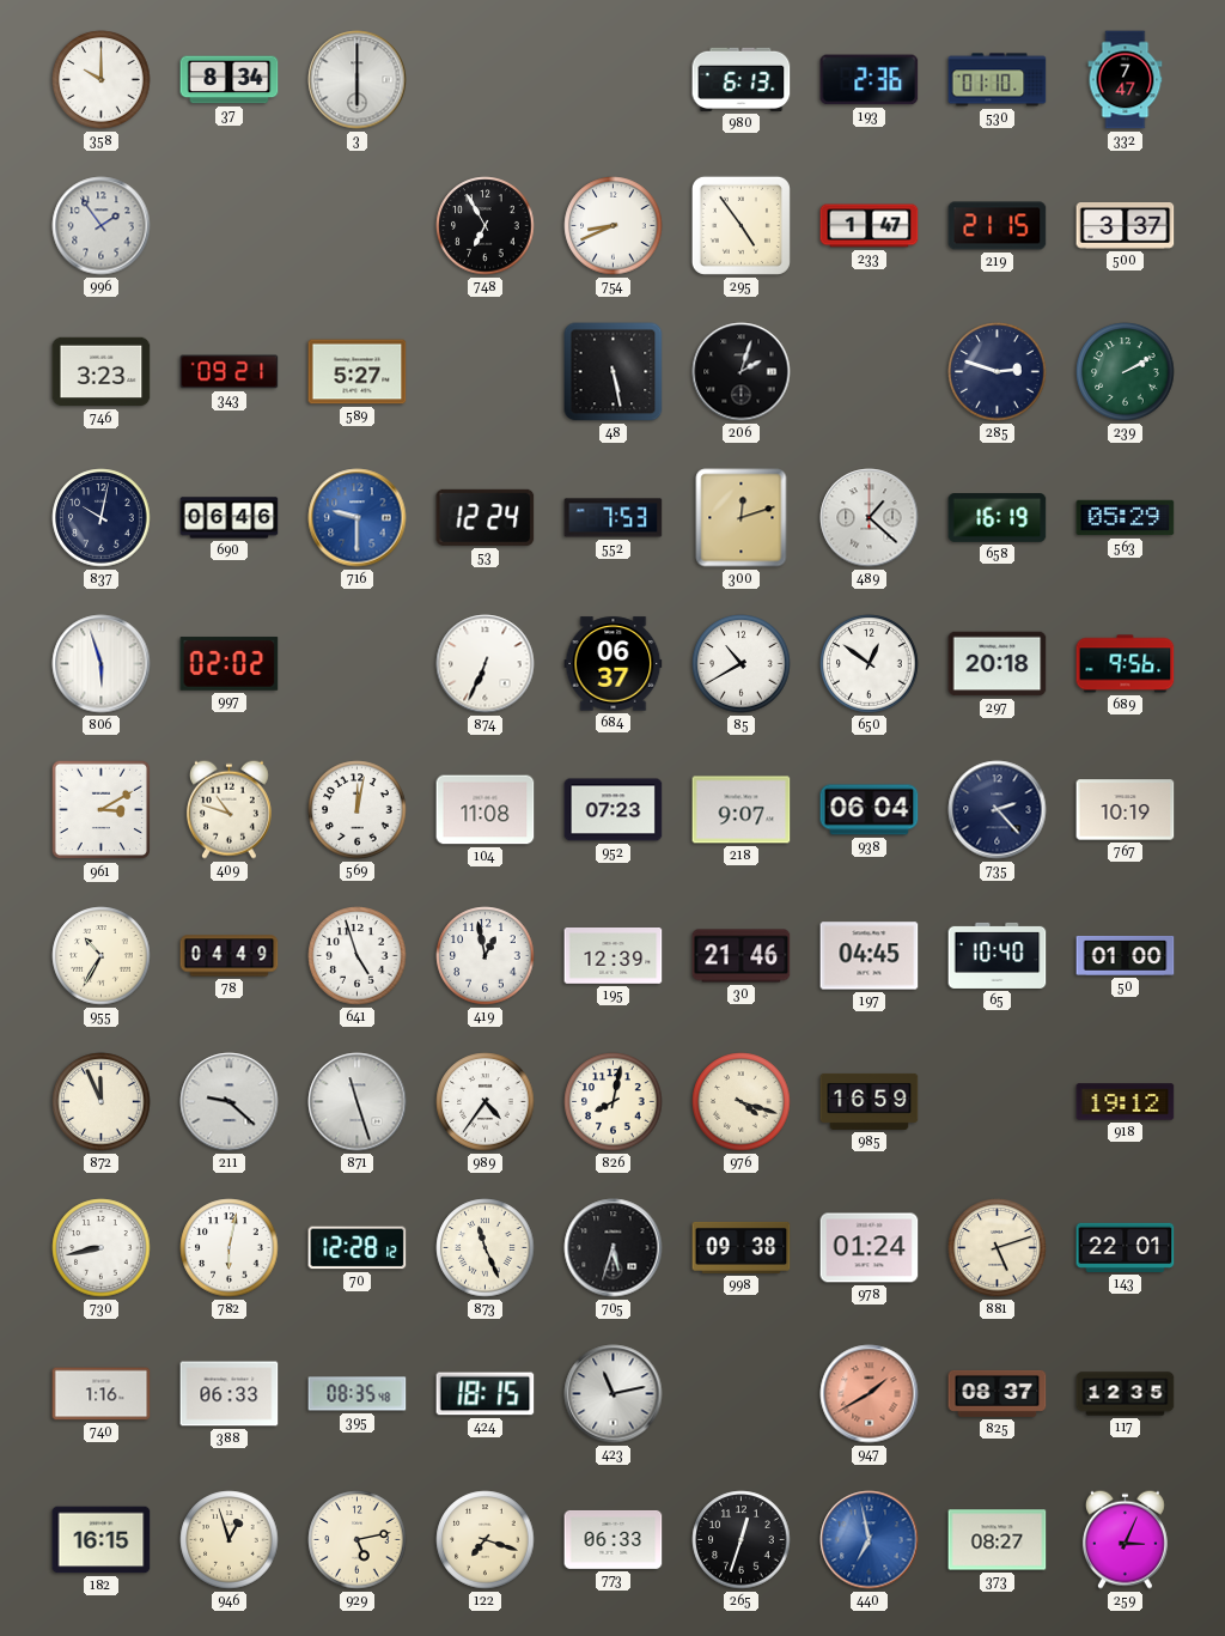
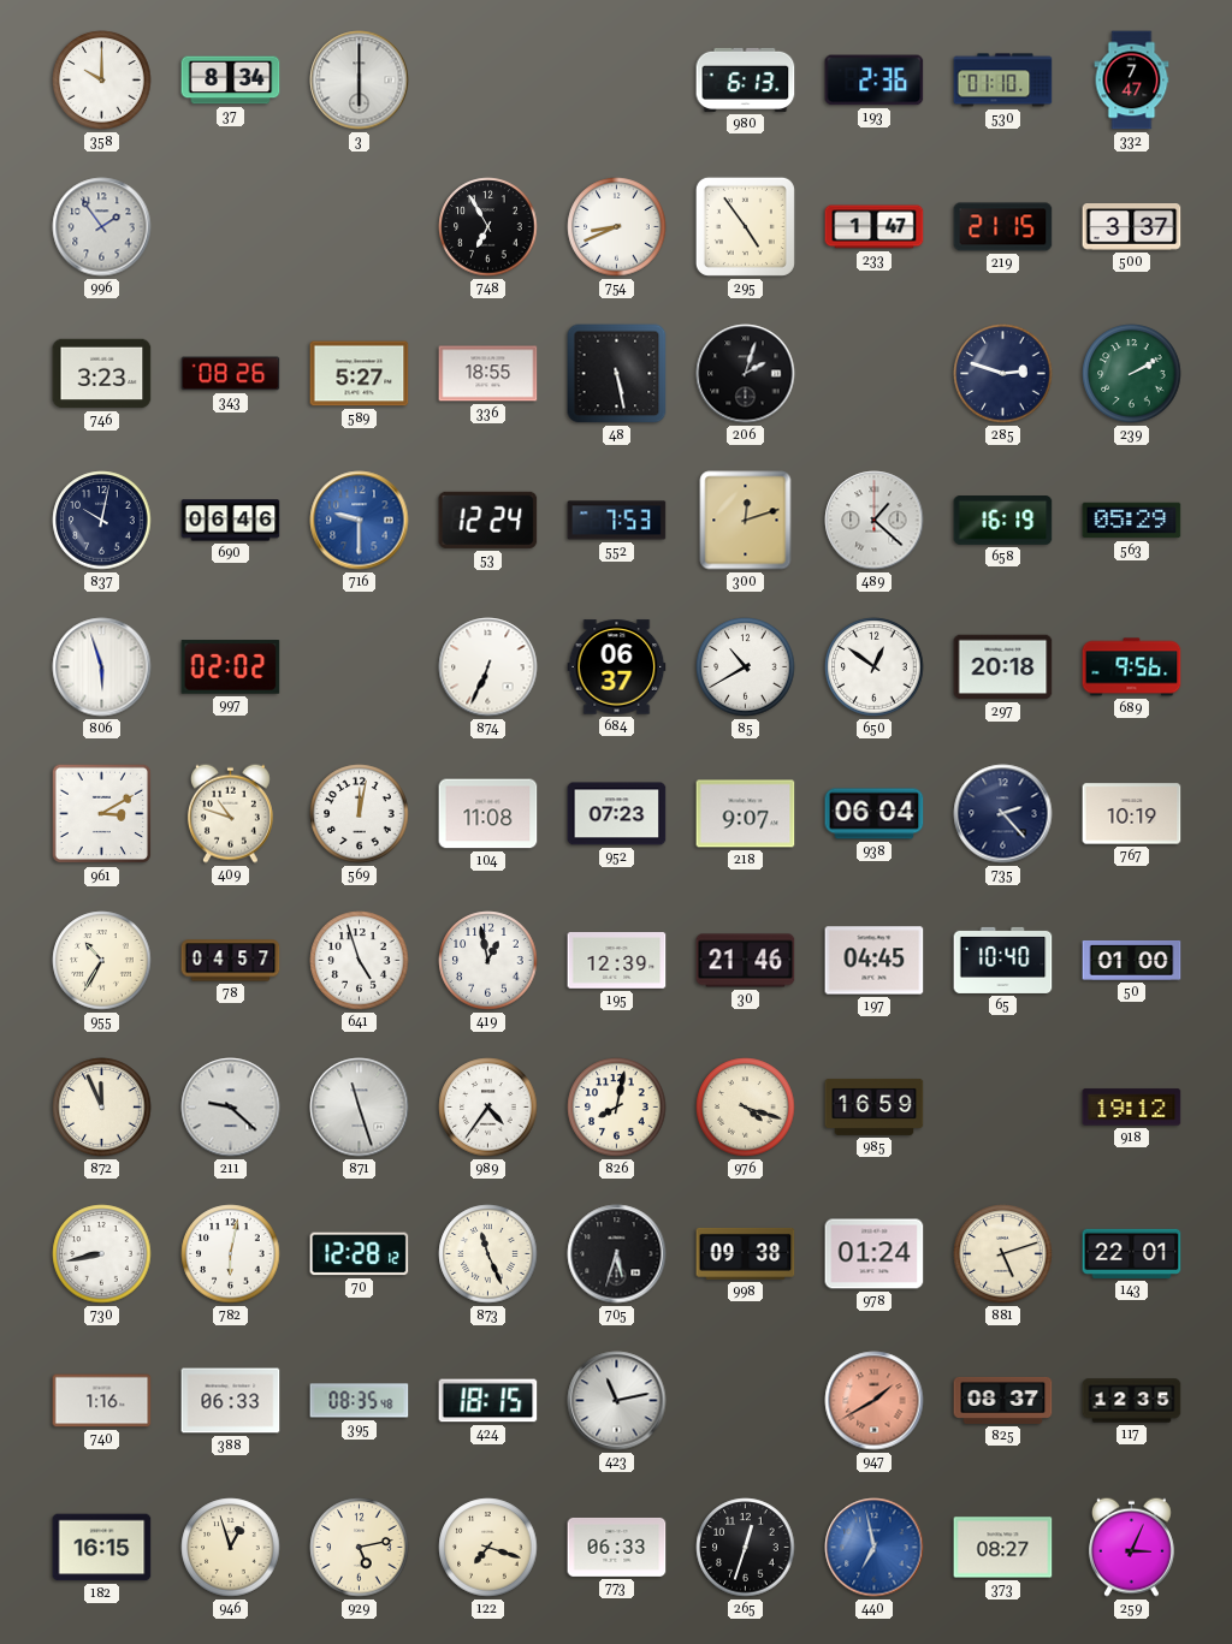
343: 09:21 -> 08:26 (231, 374)
336: none -> 18:55 (488, 374)
78: 04:49 -> 04:57 (231, 961)
